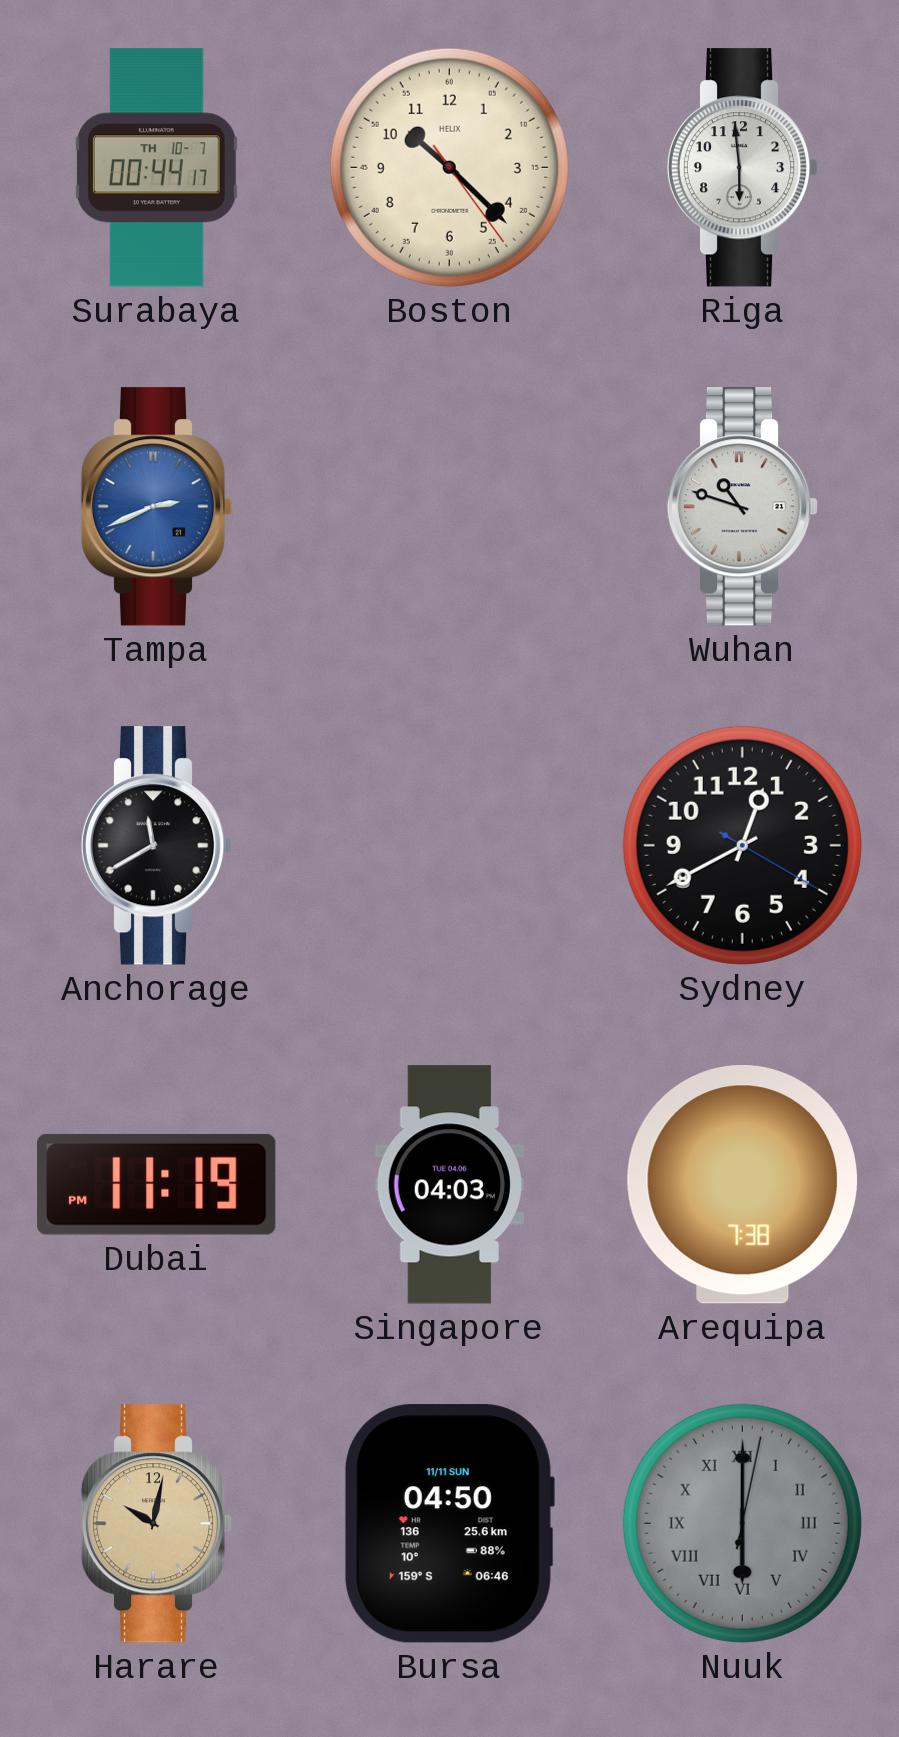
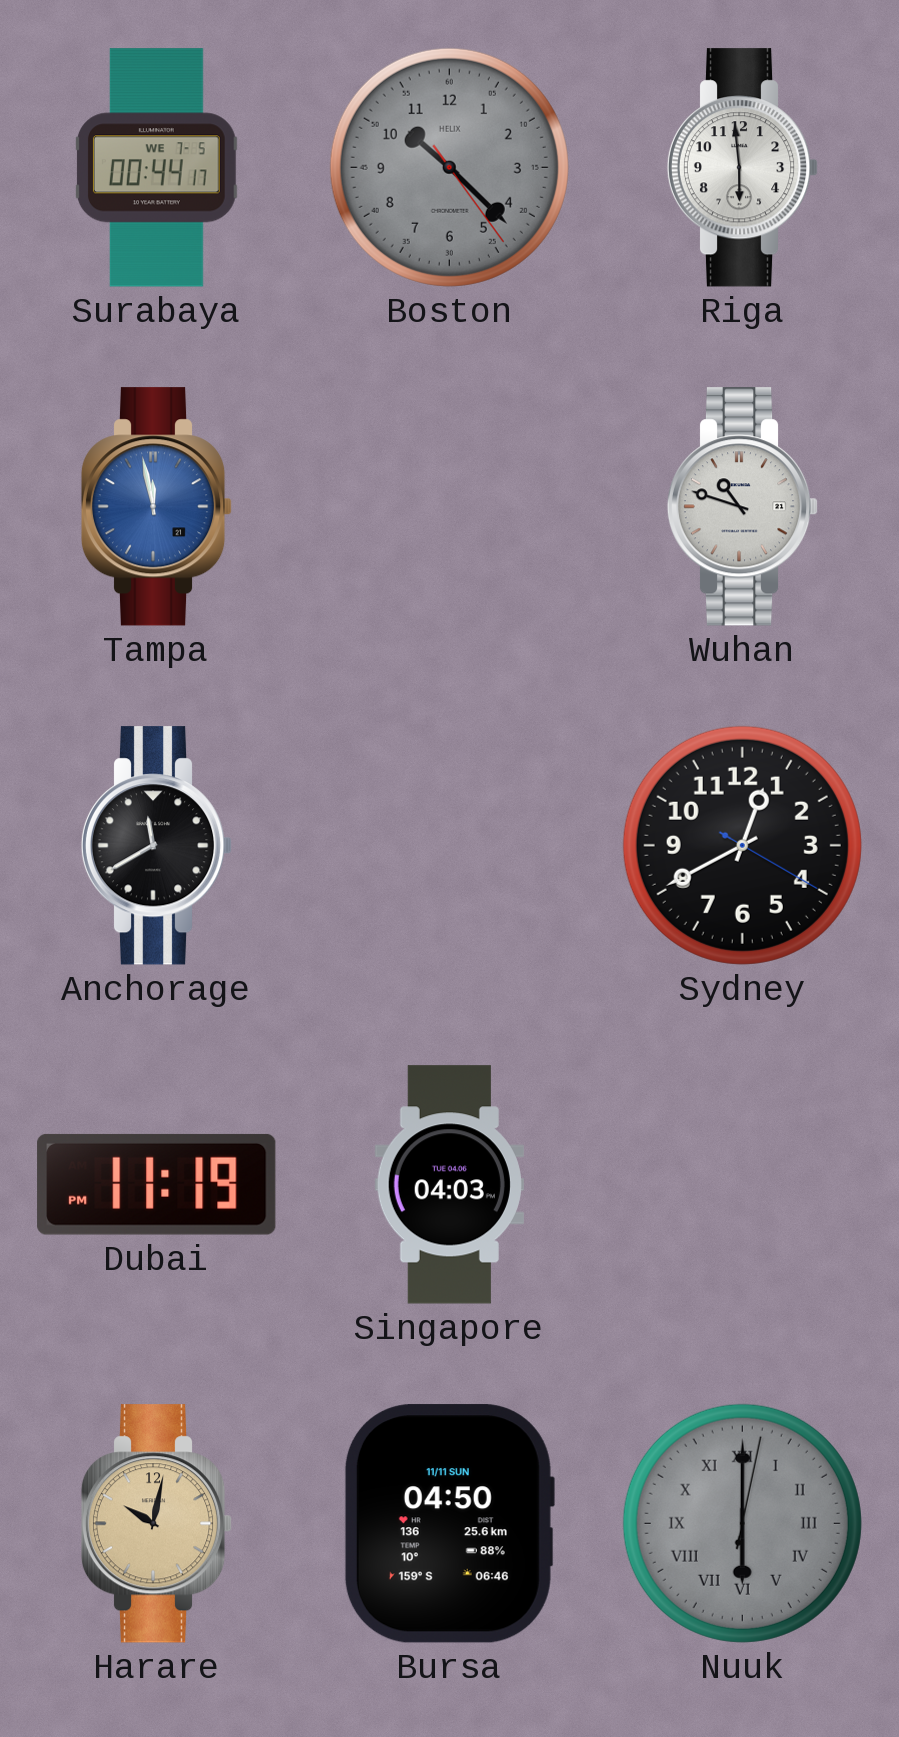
Surabaya date: TH 10-7 -> WE 7-5 (156, 168)
Boston dial: cream -> grey (449, 167)
Tampa: 2:41 -> 11:58 (157, 507)
Arequipa: 7:38 -> none (742, 1185)
